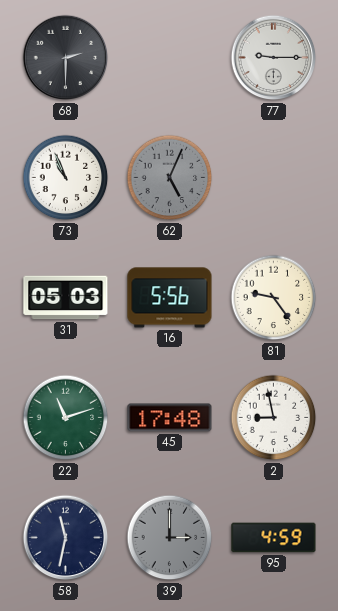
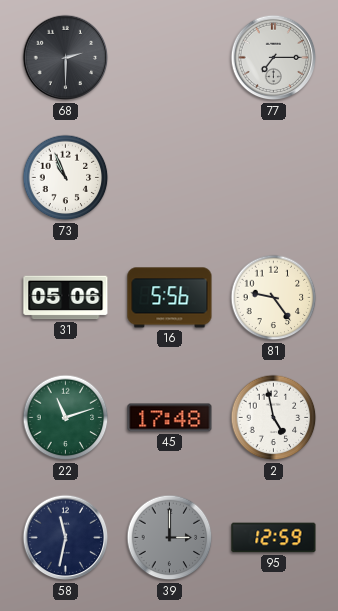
77: 9:15 -> 7:15 (274, 58)
62: 5:04 -> none (170, 178)
31: 05:03 -> 05:06 (66, 298)
2: 8:58 -> 4:58 (274, 418)
95: 4:59 -> 12:59 (274, 538)
